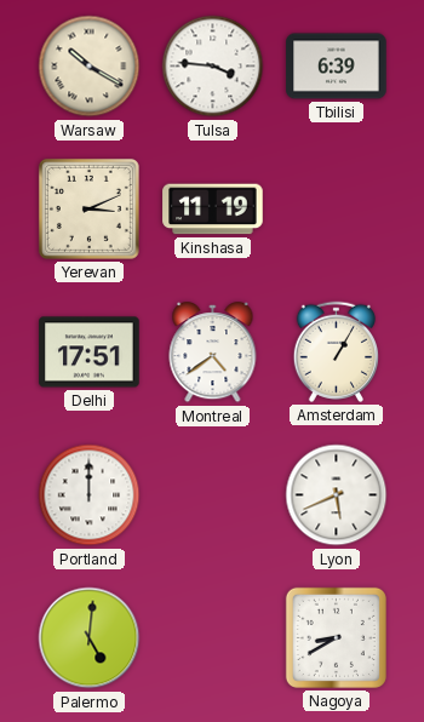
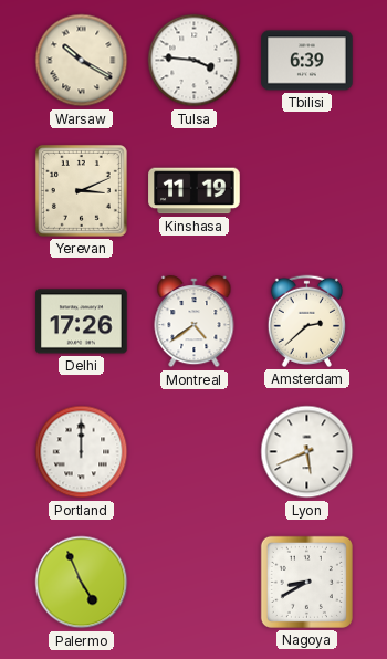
Delhi: 17:51 -> 17:26 (82, 322)
Amsterdam: 1:05 -> 2:38 (306, 321)
Palermo: 5:01 -> 4:56 (82, 583)
